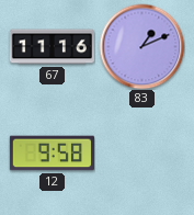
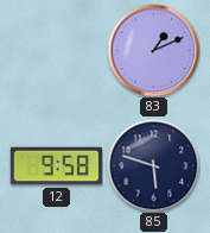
67: 11:16 -> none (52, 47)
85: none -> 5:48 (153, 165)
